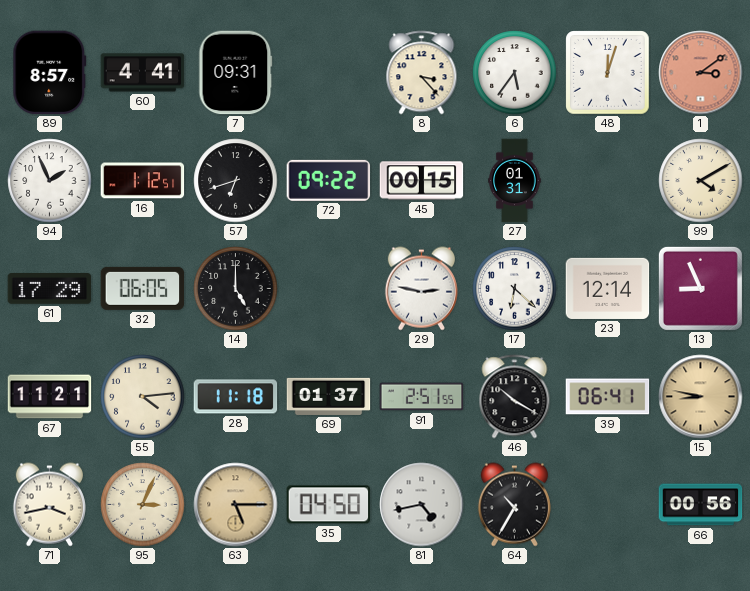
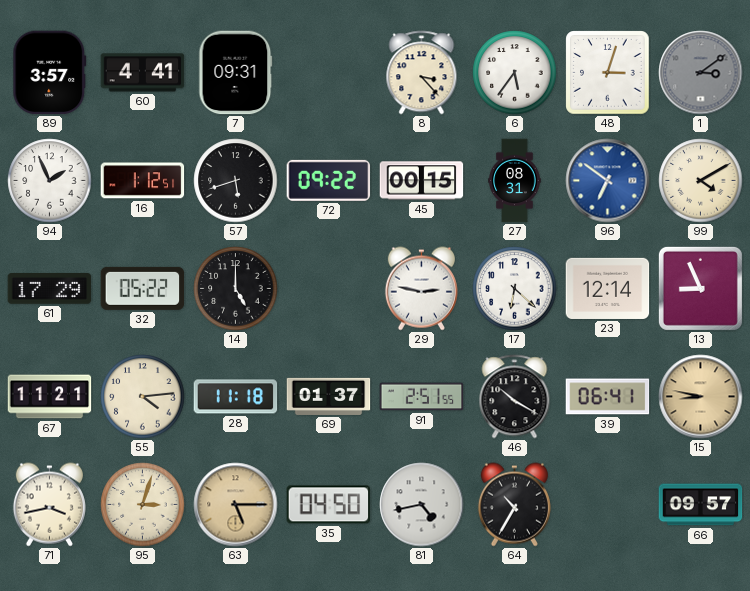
89: 8:57 -> 3:57 (50, 73)
48: 12:03 -> 3:03 (608, 73)
1 dial: salmon -> grey (701, 73)
57: 6:42 -> 5:42 (236, 181)
27: 01:31 -> 08:31 (515, 181)
96: none -> 6:51 (608, 181)
32: 06:05 -> 05:22 (143, 288)
95: 3:04 -> 3:03 (143, 505)
66: 00:56 -> 09:57 (701, 505)
